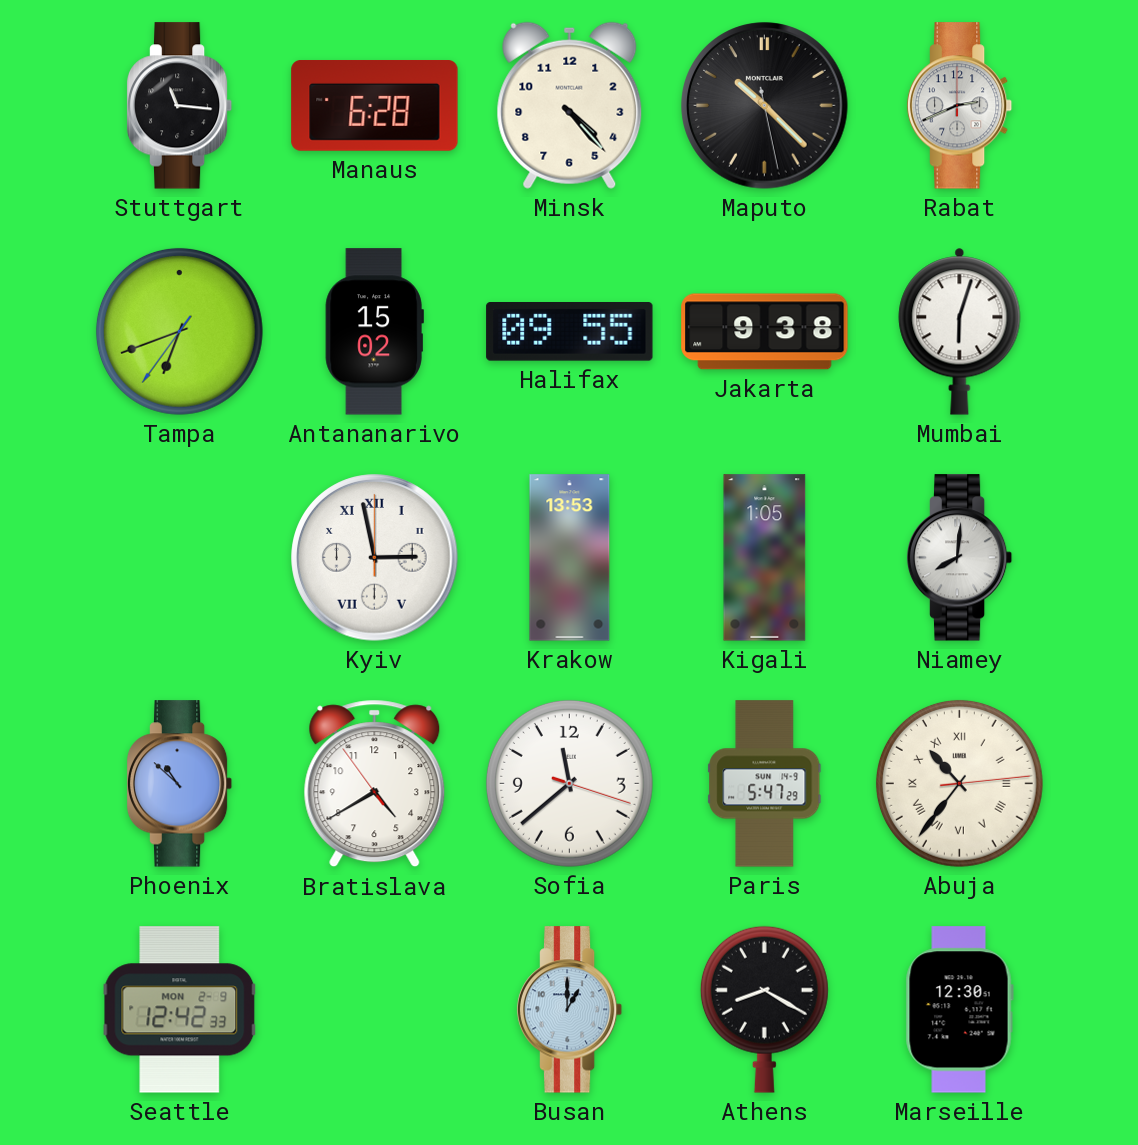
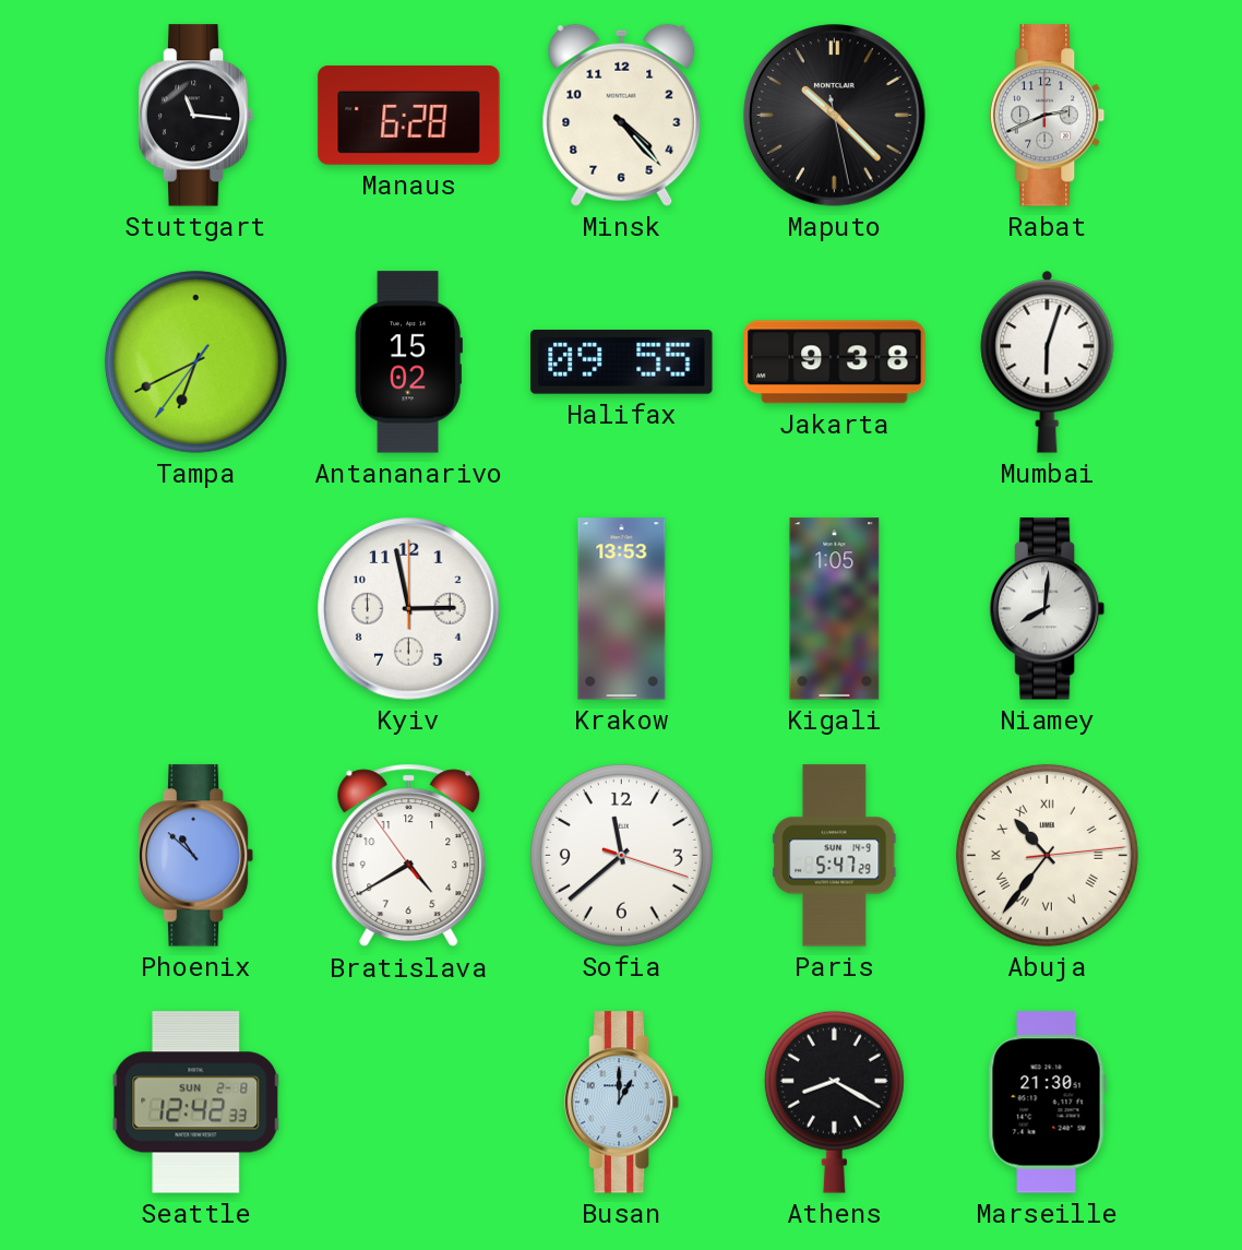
Tampa: 6:41 -> 6:40 (195, 361)
Kyiv numerals: Roman -> Arabic (409, 609)
Seattle date: MON 2-9 -> SUN 2-8 (196, 1103)
Marseille: 12:30 -> 21:30 (1047, 1103)
